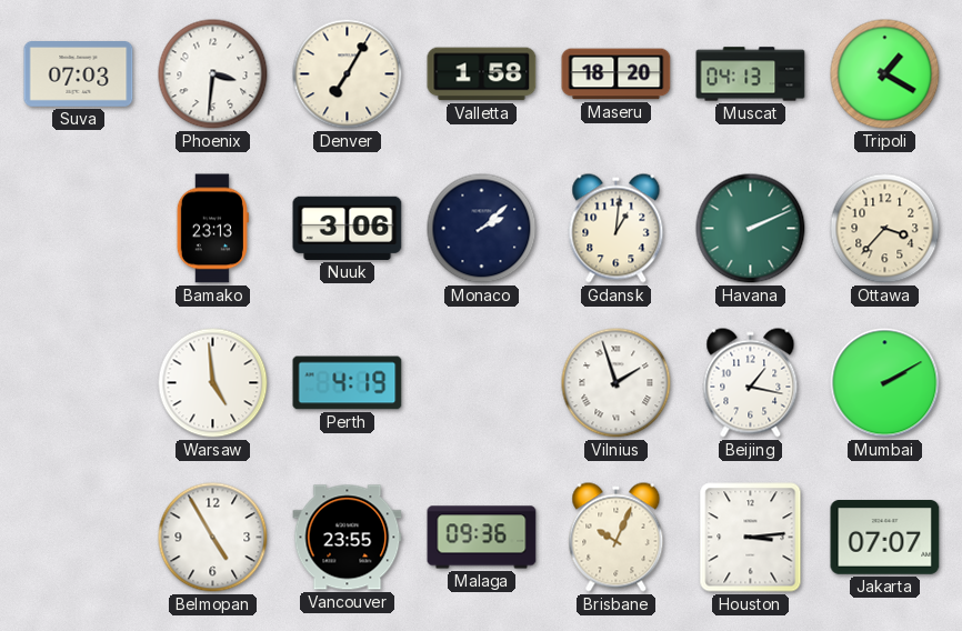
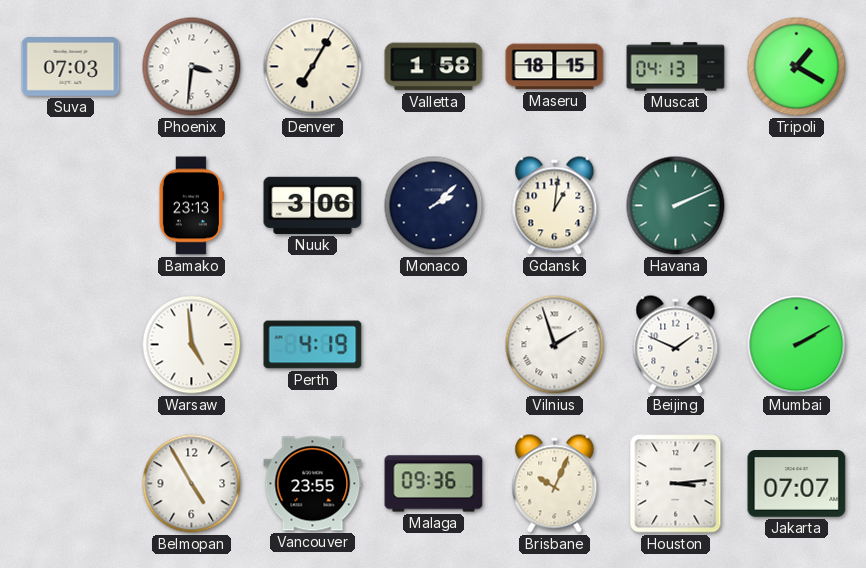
Maseru: 18:20 -> 18:15 (555, 67)
Ottawa: 3:37 -> none (885, 229)
Beijing: 1:17 -> 1:49 (676, 345)
